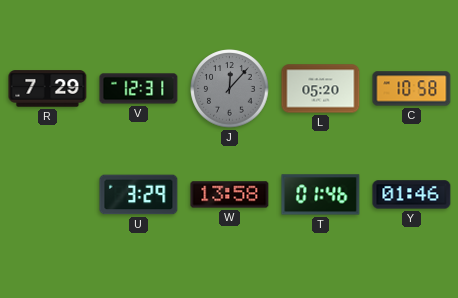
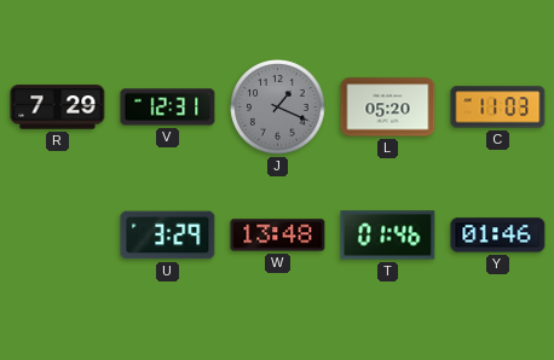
J: 12:07 -> 1:19 (278, 108)
C: 10:58 -> 11:03 (498, 108)
W: 13:58 -> 13:48 (278, 236)
